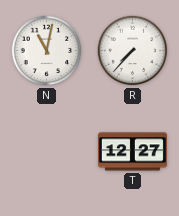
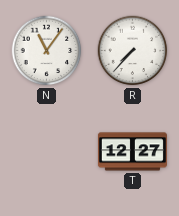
N: 11:02 -> 11:06 (47, 51)
